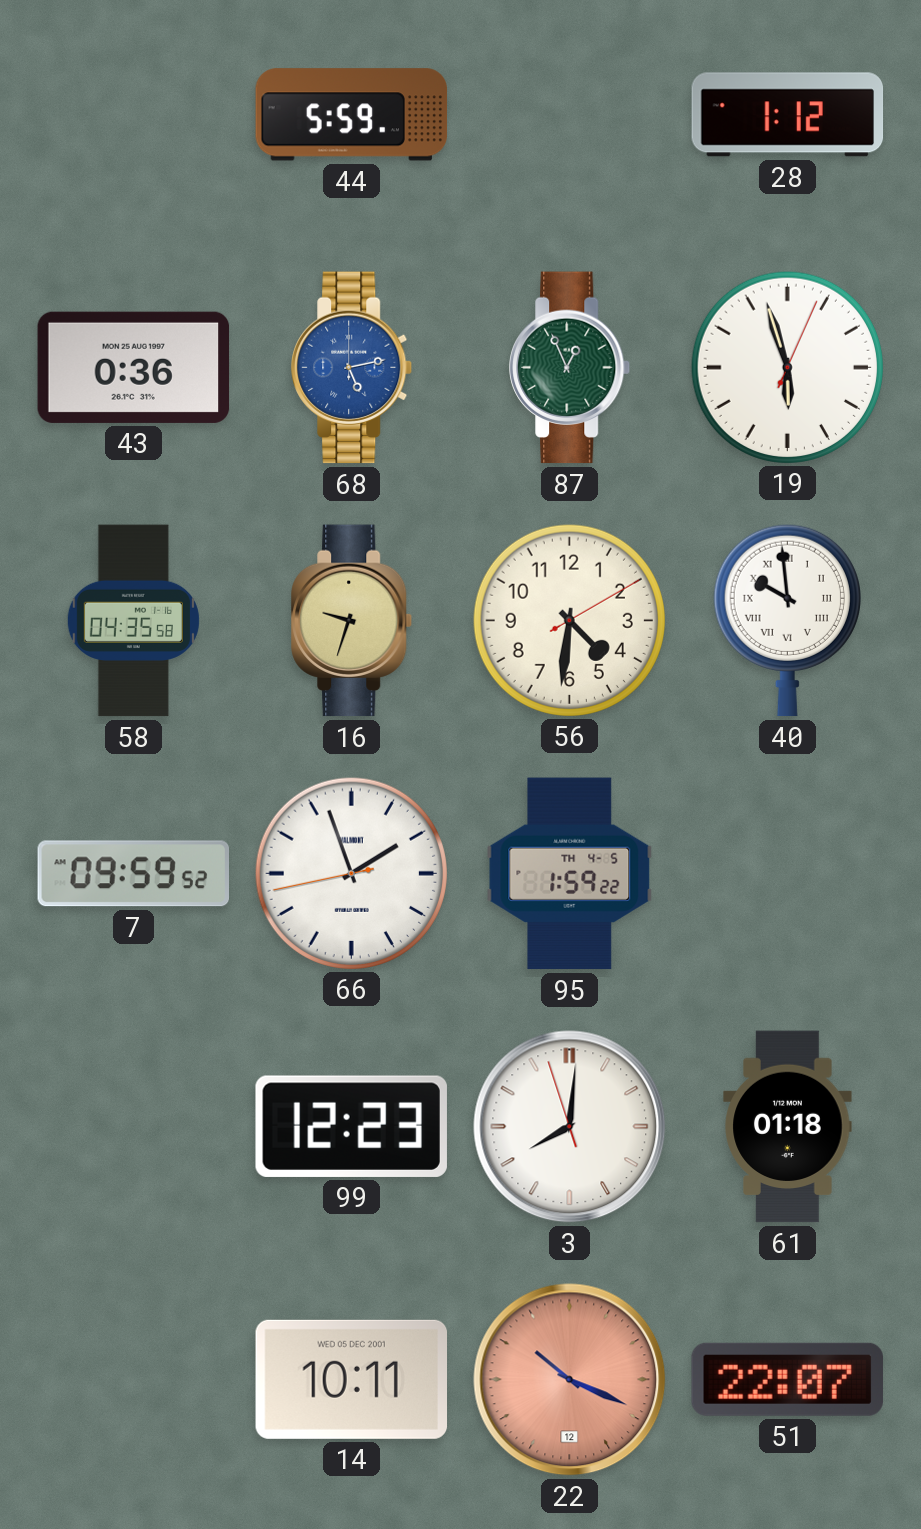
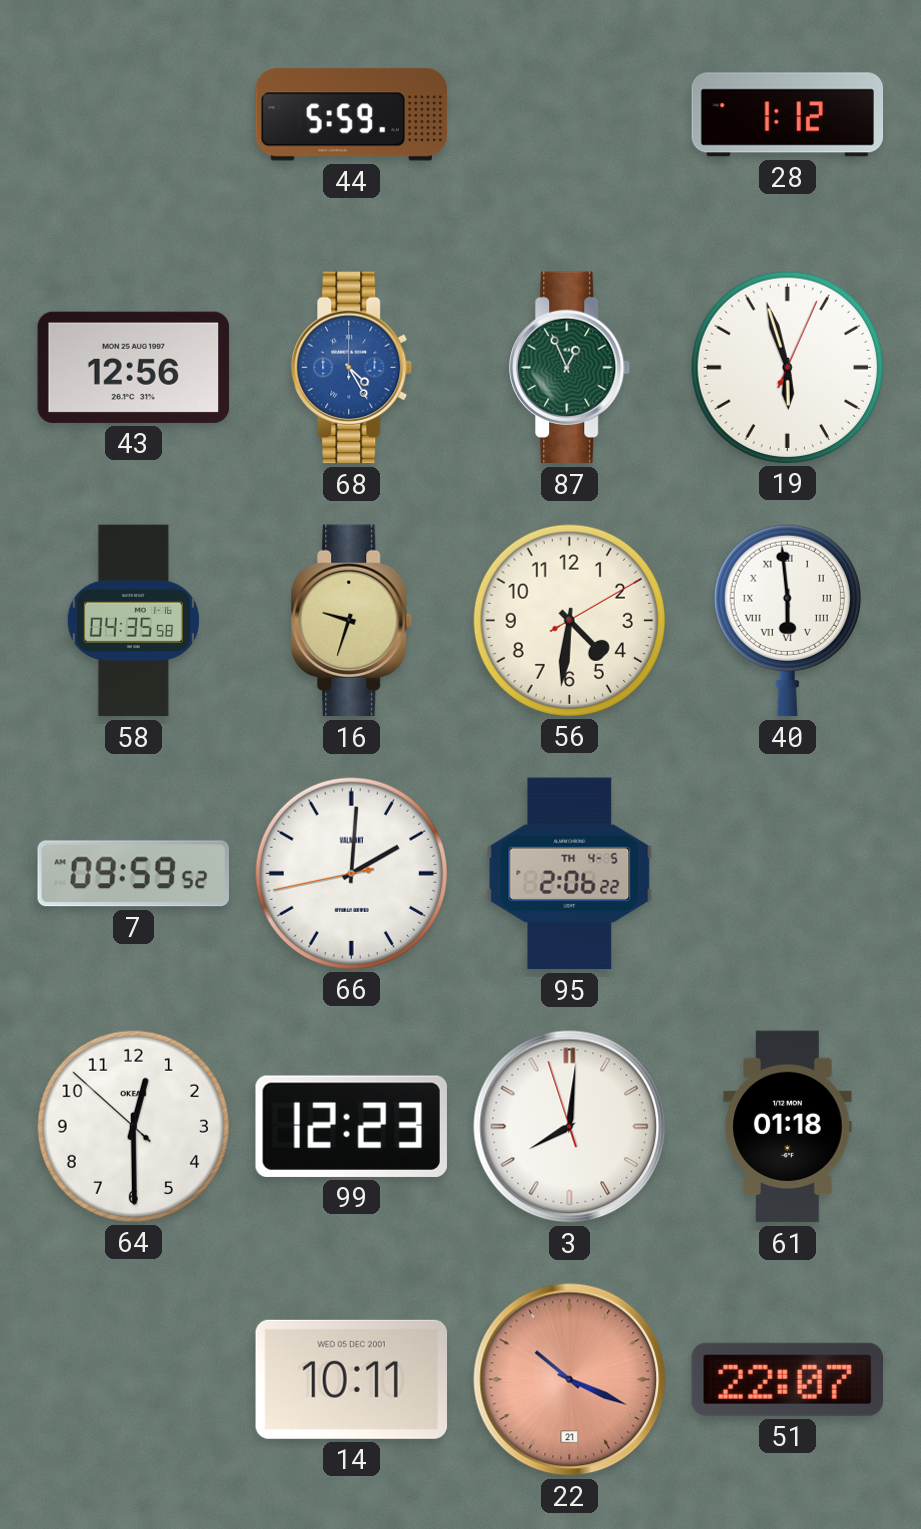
43: 0:36 -> 12:56 (134, 367)
68: 5:13 -> 4:25 (352, 368)
40: 9:59 -> 5:59 (787, 620)
66: 1:56 -> 2:00 (351, 873)
95: 1:59 -> 2:06 (570, 874)
64: none -> 12:29 (133, 1126)
22 date: 12 -> 21 (570, 1380)
